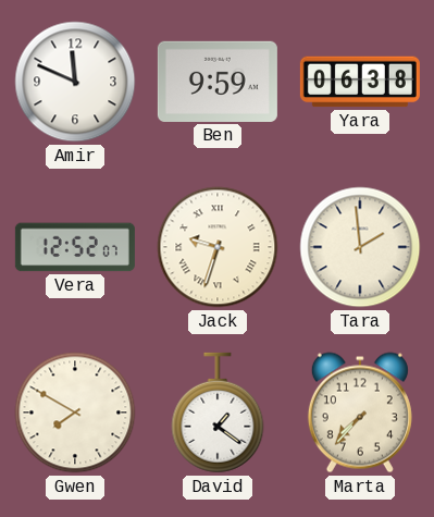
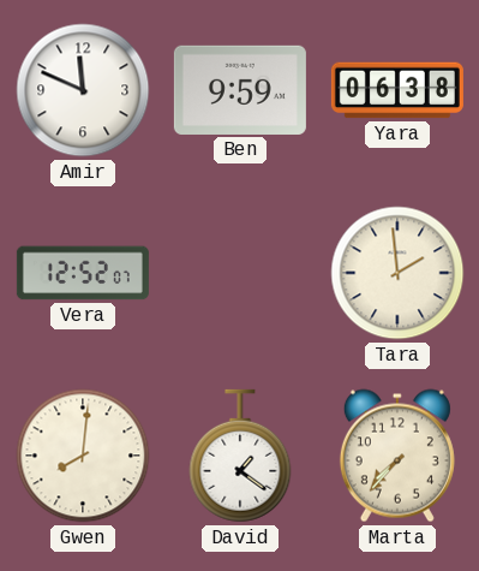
Jack: 9:33 -> none (218, 247)
Gwen: 7:50 -> 8:01 (83, 456)
